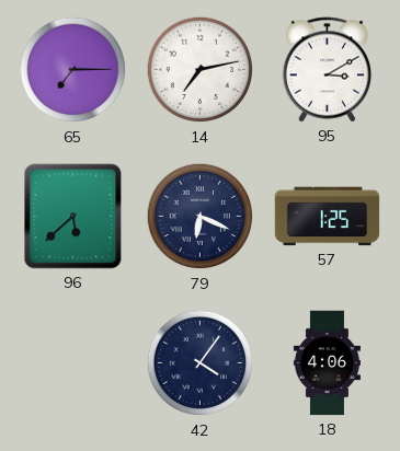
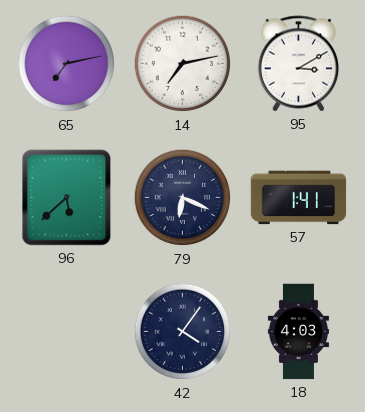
65: 7:15 -> 7:13 (67, 64)
57: 1:25 -> 1:41 (299, 198)
18: 4:06 -> 4:03 (298, 332)
